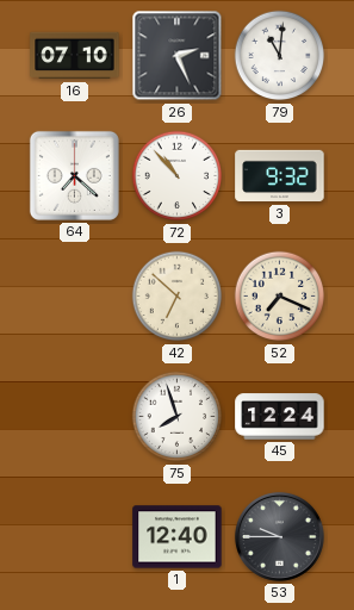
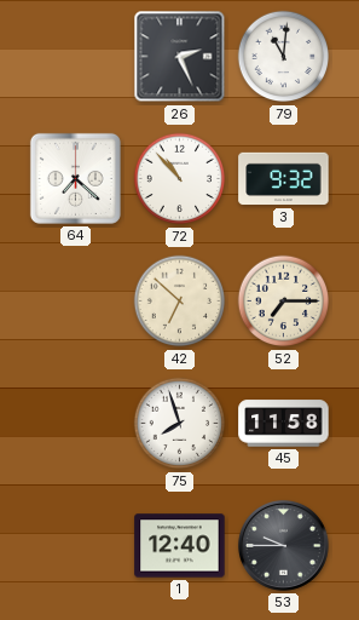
16: 07:10 -> none (75, 56)
52: 7:19 -> 7:15 (284, 302)
45: 12:24 -> 11:58 (284, 424)
